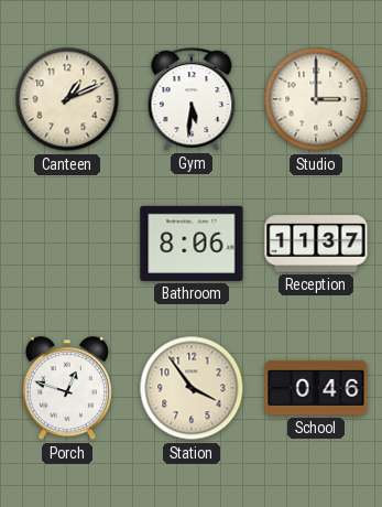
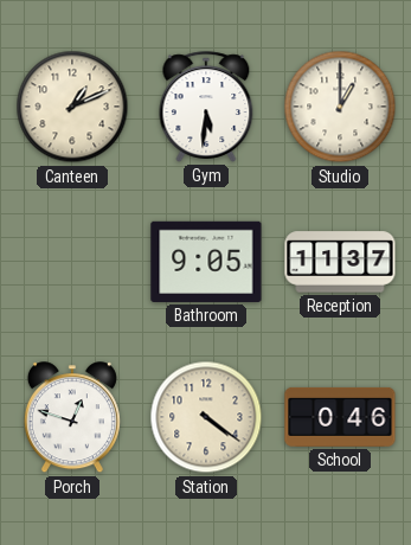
Studio: 3:00 -> 1:00 (340, 107)
Bathroom: 8:06 -> 9:05 (206, 262)
Station: 3:54 -> 4:21 (206, 417)
